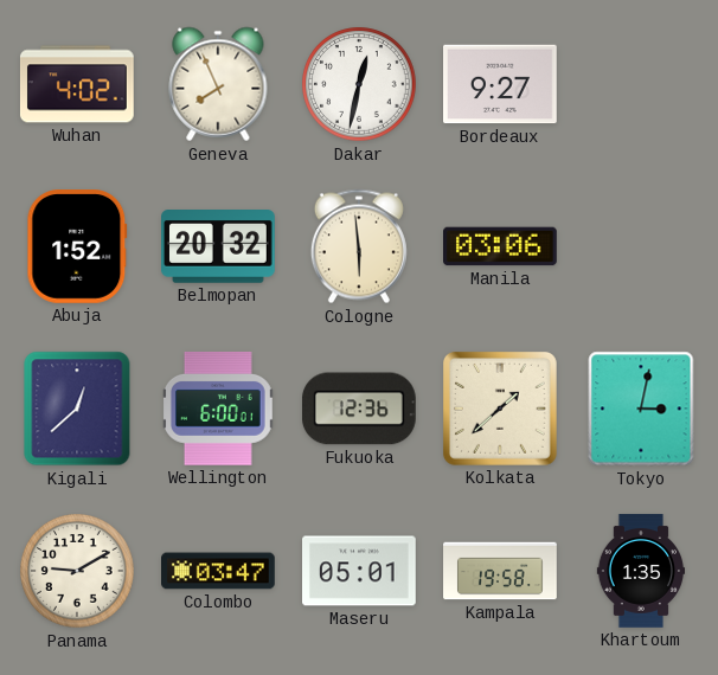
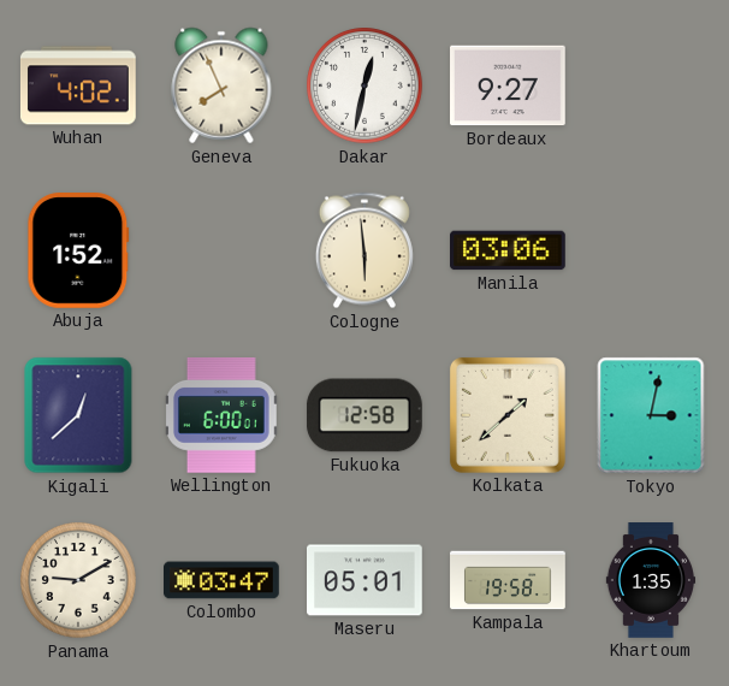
Belmopan: 20:32 -> none (219, 247)
Fukuoka: 12:36 -> 12:58 (364, 415)
